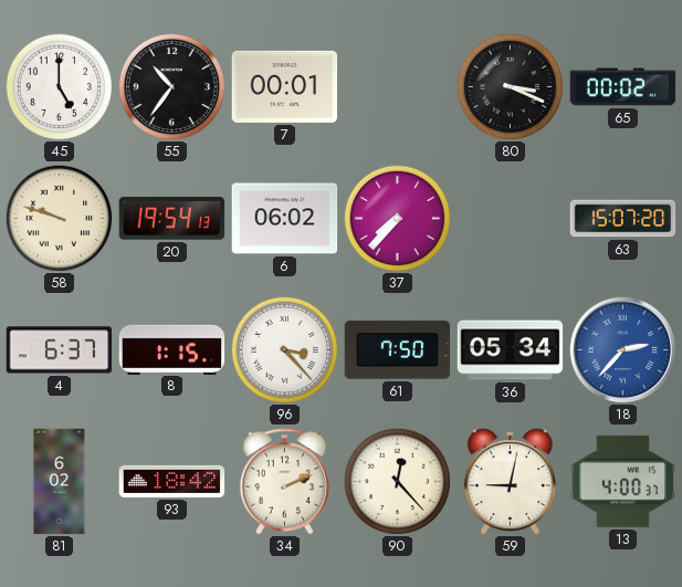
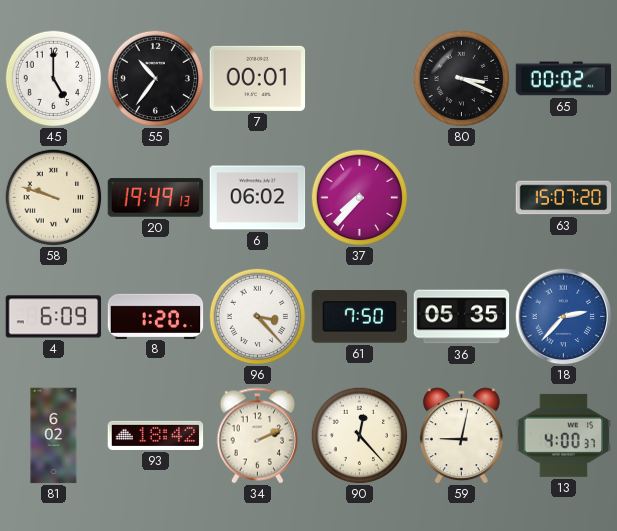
20: 19:54 -> 19:49 (156, 198)
4: 6:37 -> 6:09 (54, 317)
8: 1:15 -> 1:20 (156, 316)
36: 05:34 -> 05:35 (462, 317)
